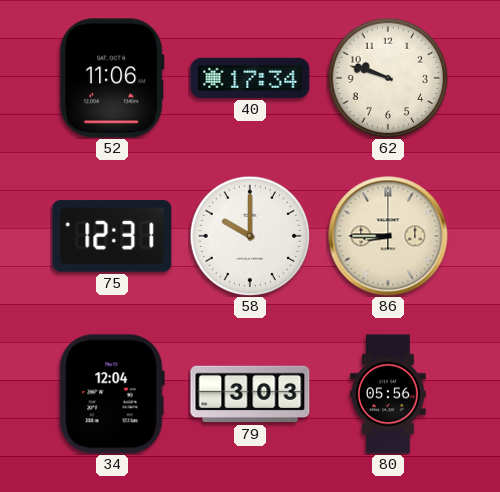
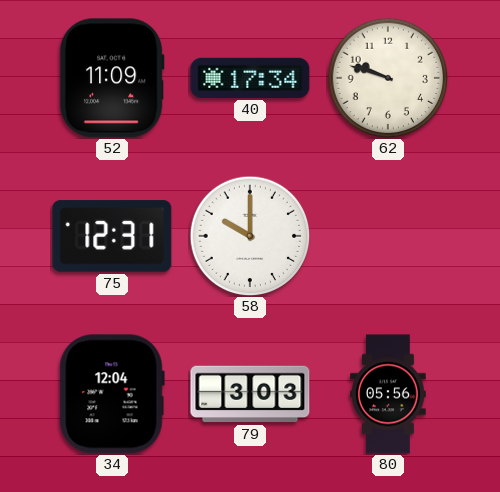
52: 11:06 -> 11:09 (112, 78)
86: 8:45 -> none (388, 236)
